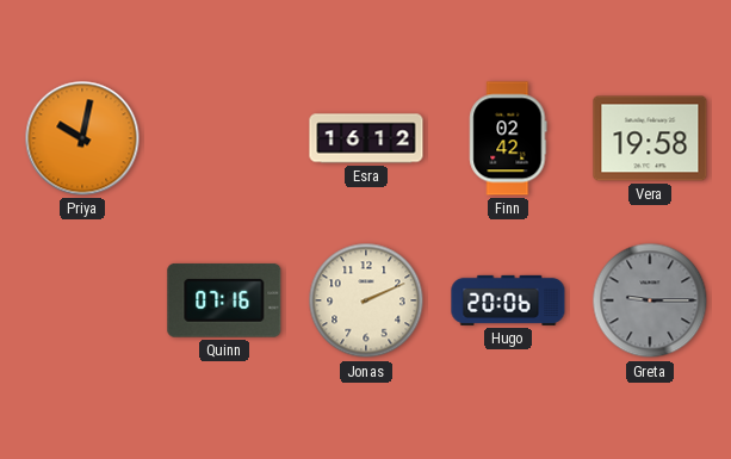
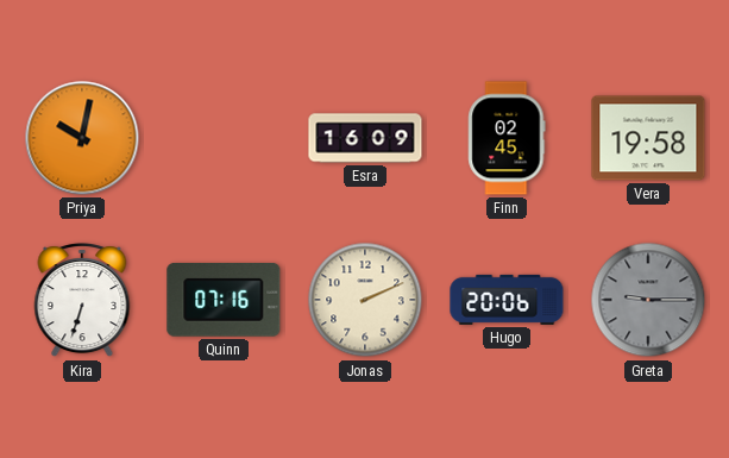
Esra: 16:12 -> 16:09 (365, 138)
Finn: 02:42 -> 02:45 (507, 138)
Kira: none -> 6:33 (82, 301)
